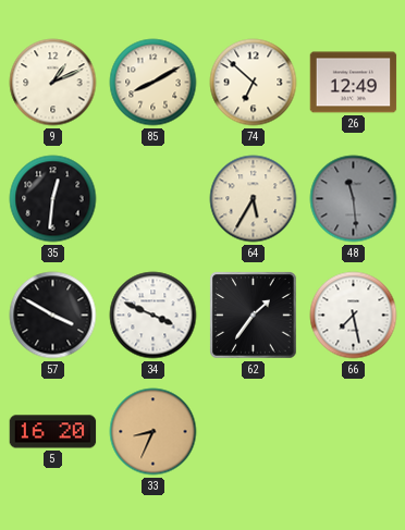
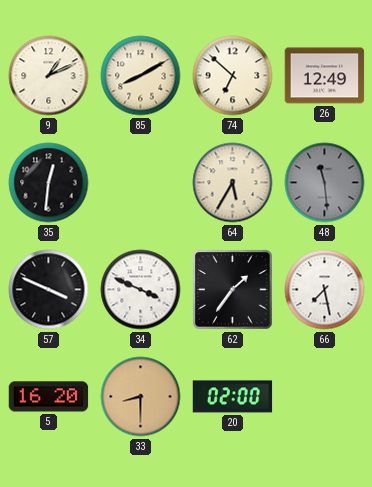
57: 3:50 -> 3:49 (49, 290)
33: 8:34 -> 8:30 (141, 397)
20: none -> 02:00 (233, 397)
